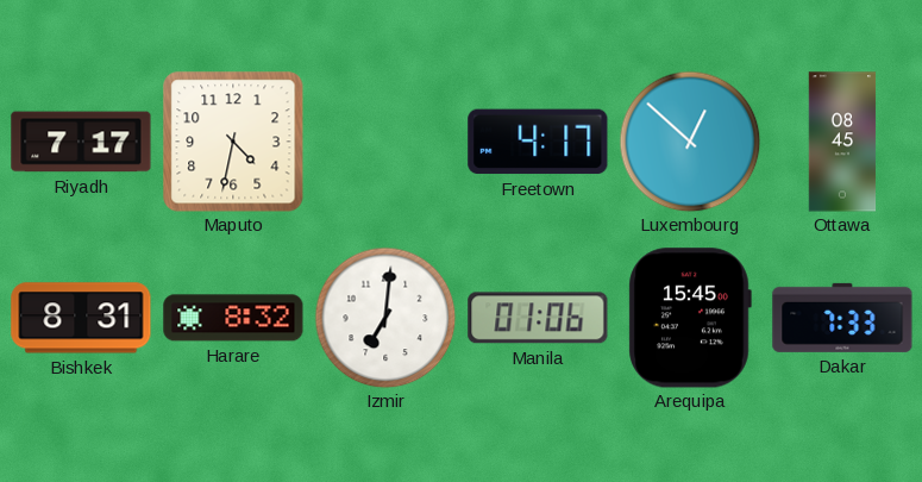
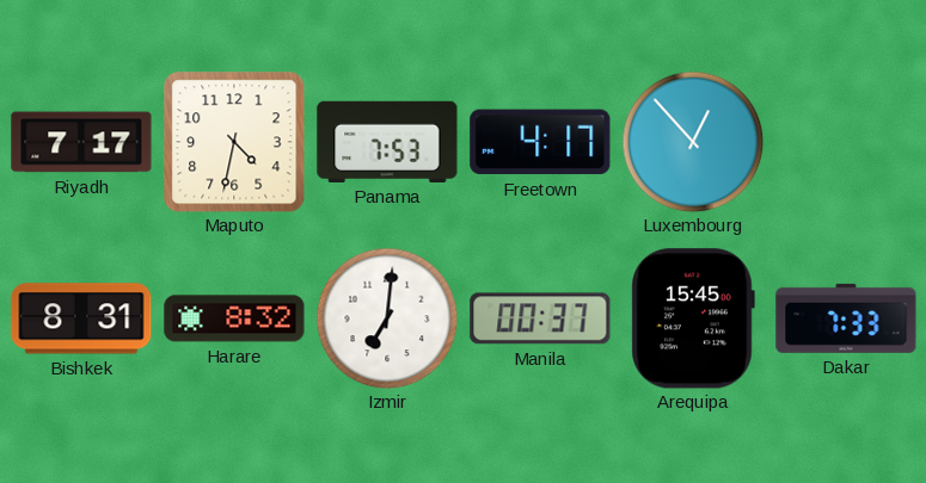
Panama: none -> 7:53 (387, 142)
Luxembourg: 12:52 -> 12:53 (693, 142)
Ottawa: 08:45 -> none (842, 142)
Manila: 01:06 -> 00:37 (540, 318)
